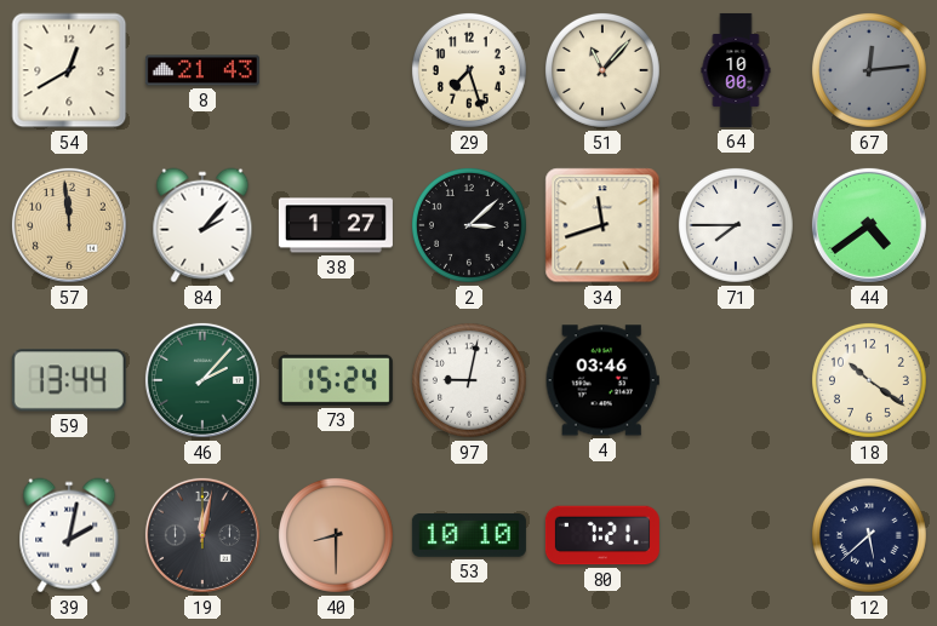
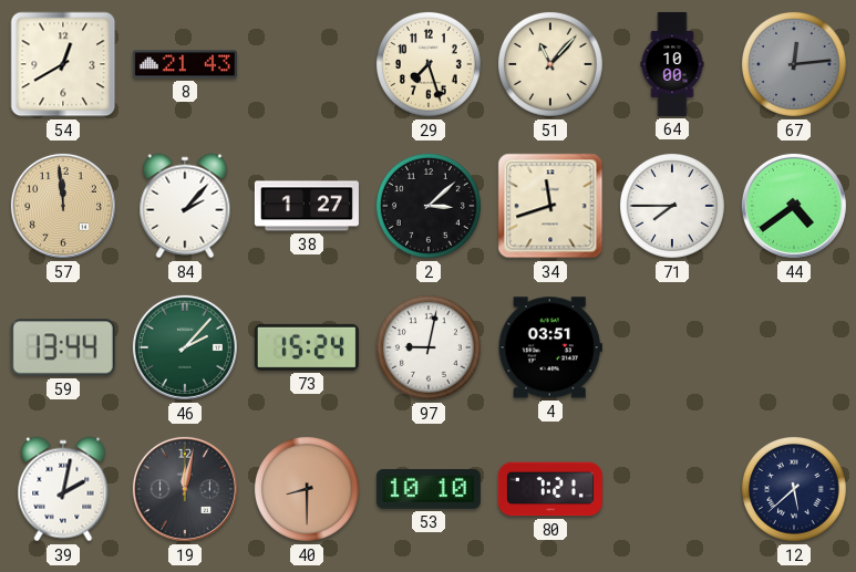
4: 03:46 -> 03:51 (550, 347)
18: 10:21 -> none (869, 380)
